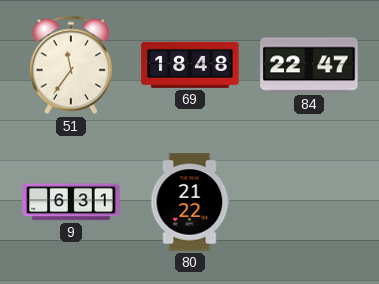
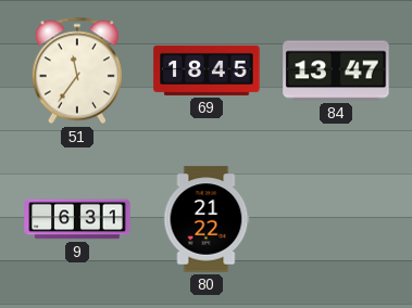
69: 18:48 -> 18:45 (207, 70)
84: 22:47 -> 13:47 (336, 70)
